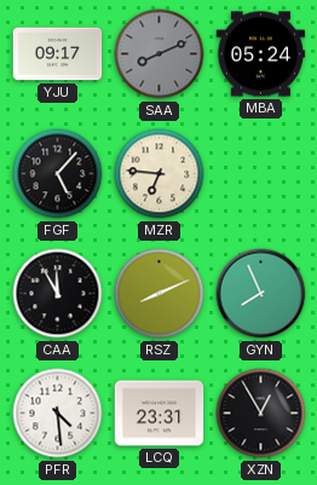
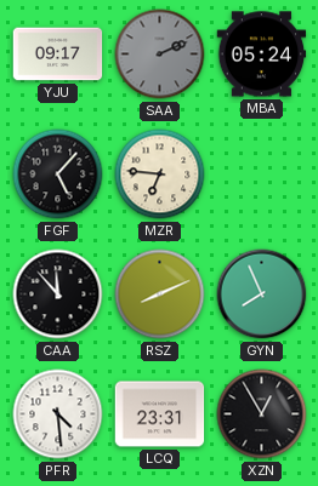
SAA: 8:11 -> 2:11 (160, 55)
CAA: 11:55 -> 11:53 (58, 295)
